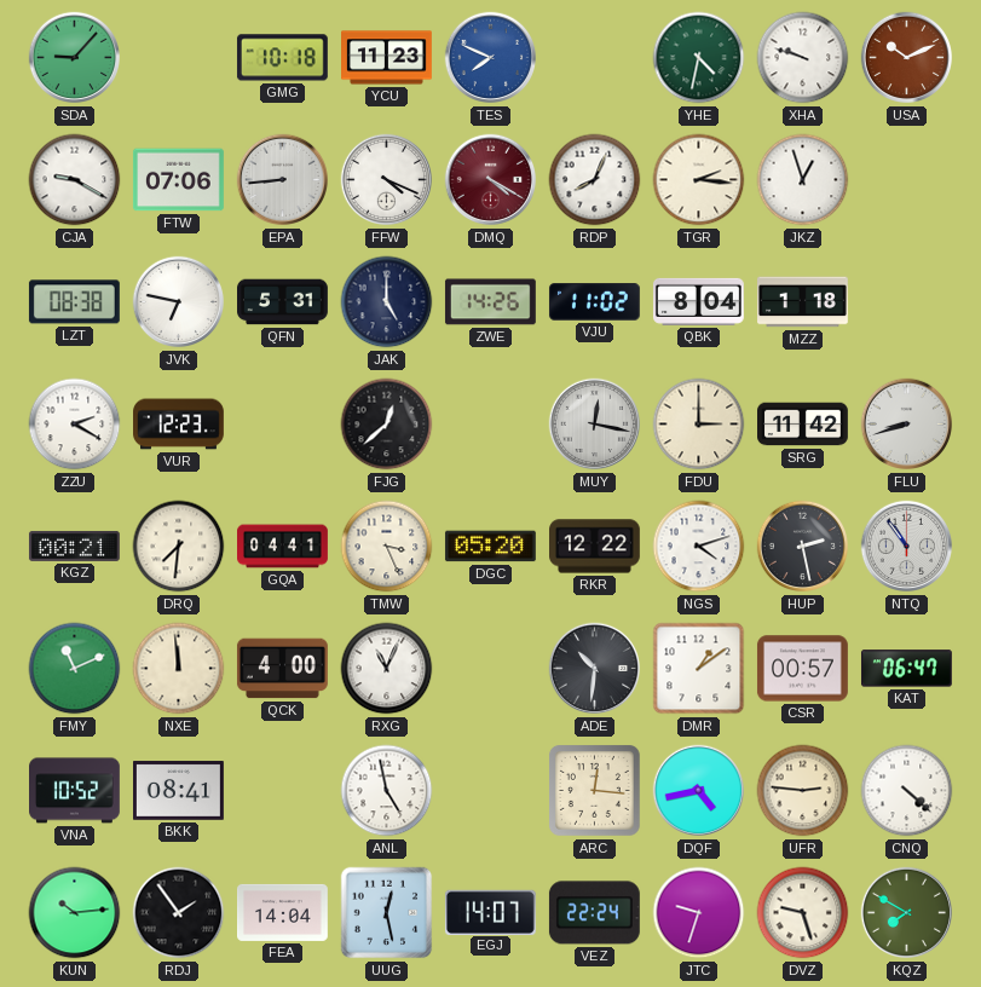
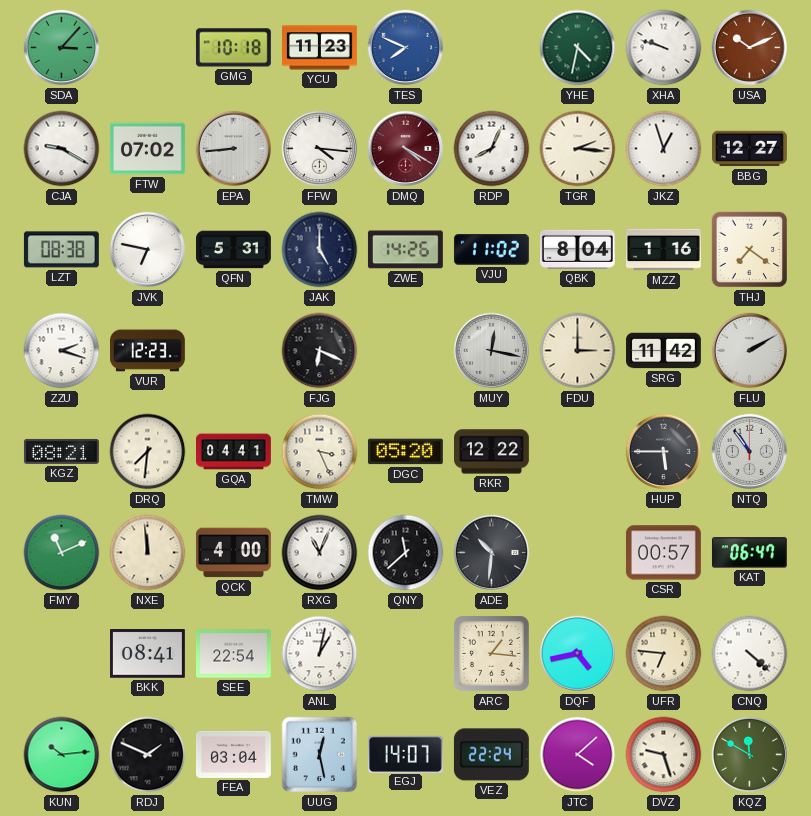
SDA: 9:07 -> 3:07 (62, 48)
FTW: 07:06 -> 07:02 (147, 149)
FFW: 4:19 -> 4:16 (320, 149)
BBG: none -> 12:27 (750, 149)
MZZ: 1:18 -> 1:16 (664, 250)
THJ: none -> 7:21 (750, 250)
ZZU: 2:20 -> 2:18 (62, 351)
FJG: 12:38 -> 6:19 (320, 351)
FLU: 8:42 -> 2:10 (750, 351)
KGZ: 00:21 -> 08:21 (62, 451)
NGS: 4:12 -> none (699, 547)
HUP: 2:28 -> 5:45 (664, 452)
QNY: none -> 11:38 (406, 553)
DMR: 1:09 -> none (699, 669)
VNA: 10:52 -> none (75, 791)
SEE: none -> 22:54 (234, 654)
ANL: 4:58 -> 1:02 (320, 654)
ARC: 12:16 -> 1:16 (492, 654)
UFR: 2:46 -> 6:46 (664, 654)
RDJ: 1:54 -> 1:49 (148, 755)
FEA: 14:04 -> 03:04 (234, 754)
JTC: 9:33 -> 4:08 (578, 755)
KQZ: 7:50 -> 11:50 (750, 755)
